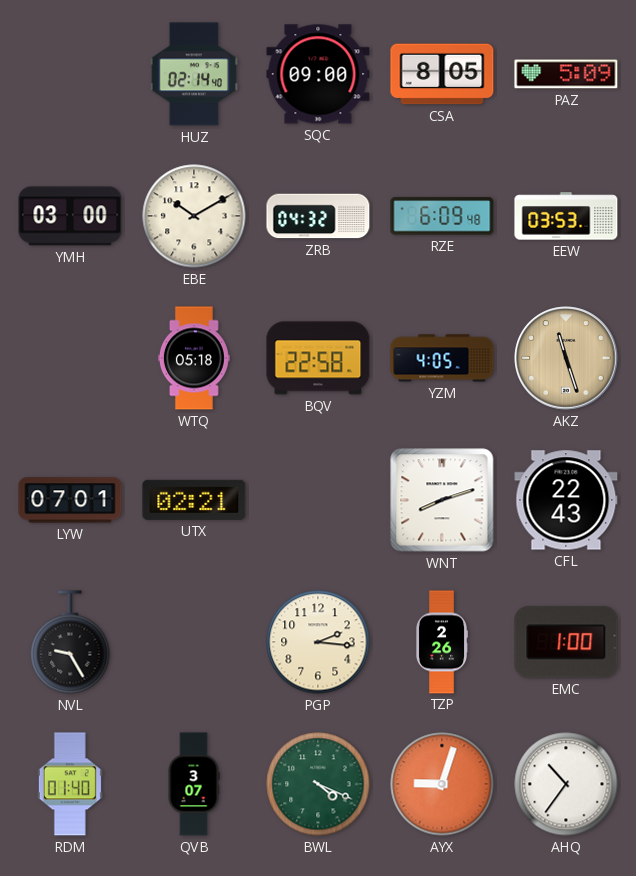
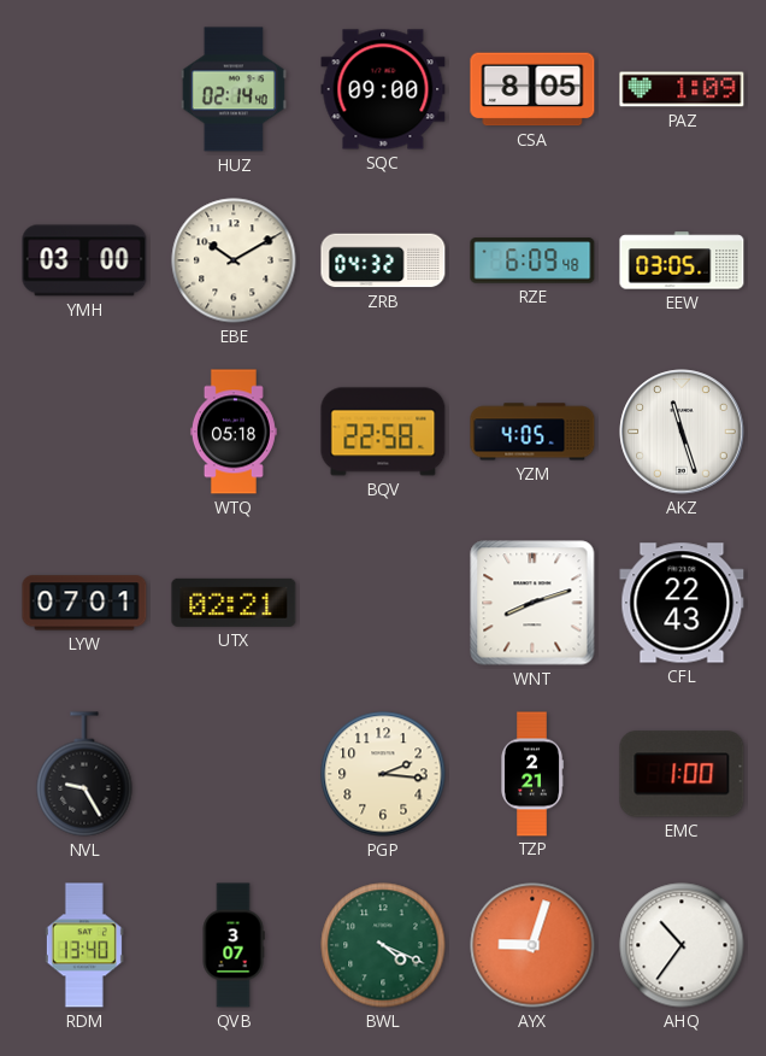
PAZ: 5:09 -> 1:09 (682, 89)
EEW: 03:53 -> 03:05 (682, 260)
AKZ dial: champagne -> white (682, 432)
TZP: 2:26 -> 2:21 (532, 774)
RDM: 01:40 -> 13:40 (84, 945)
